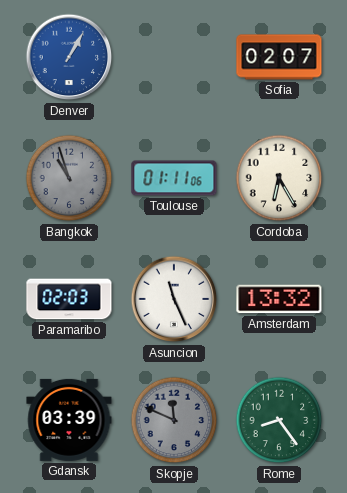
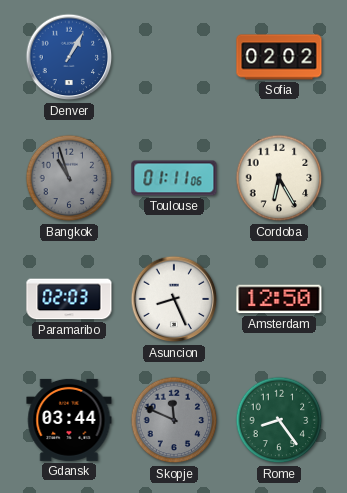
Sofia: 02:07 -> 02:02 (279, 57)
Asuncion: 11:26 -> 8:26 (174, 299)
Amsterdam: 13:32 -> 12:50 (279, 299)
Gdansk: 03:39 -> 03:44 (69, 420)
